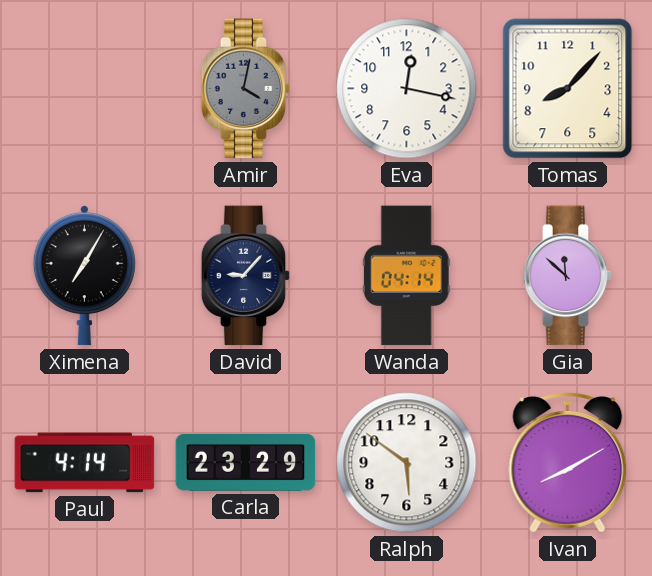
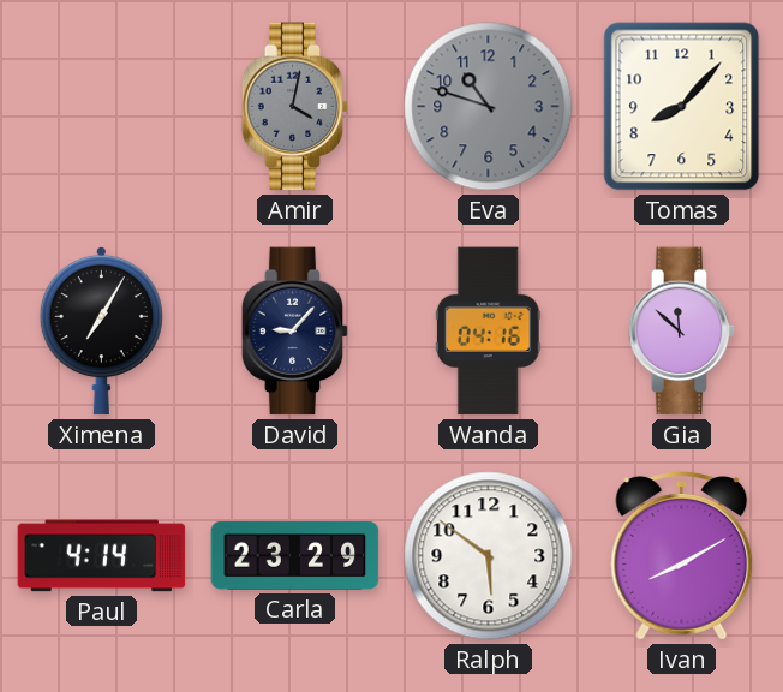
Eva: 12:17 -> 10:48 (489, 107)
Eva dial: white -> grey (489, 107)
Wanda: 04:14 -> 04:16 (488, 332)
